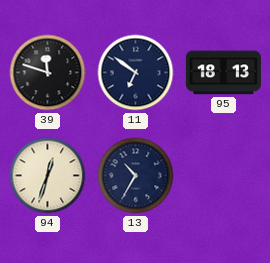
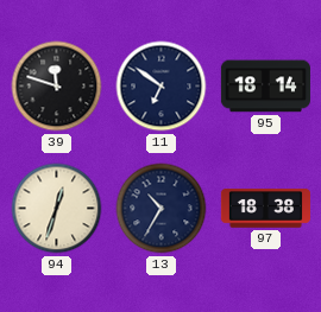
95: 18:13 -> 18:14 (265, 87)
97: none -> 18:38 (265, 209)
